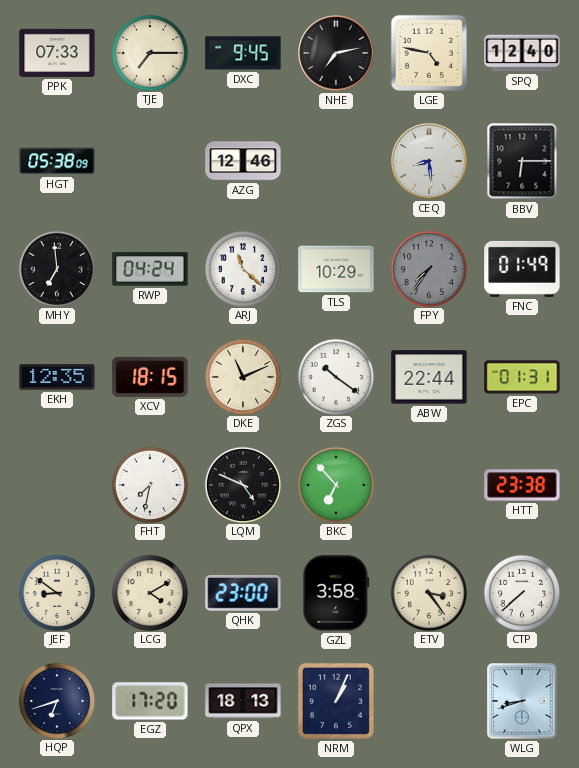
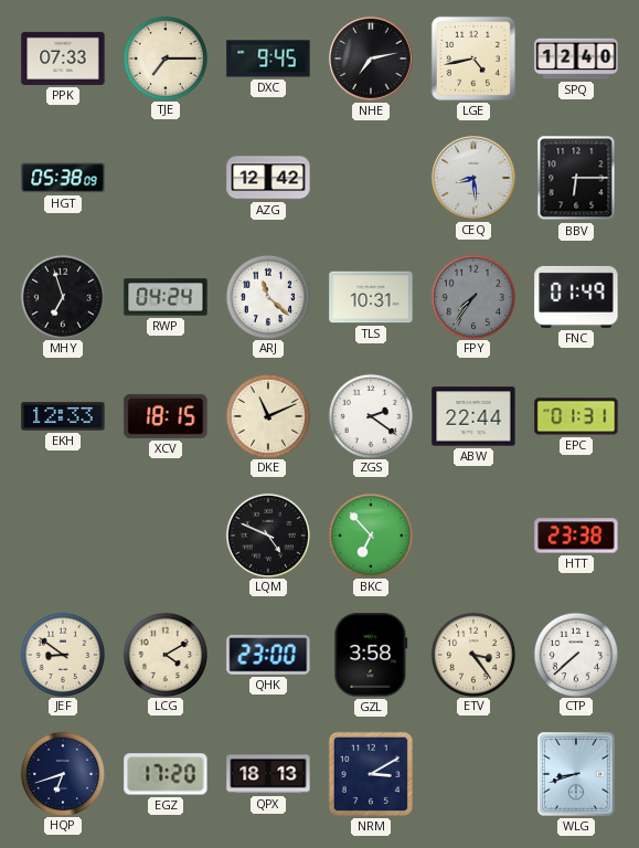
LGE: 4:47 -> 4:43 (473, 59)
AZG: 12:46 -> 12:42 (268, 178)
MHY: 6:59 -> 6:57 (62, 296)
TLS: 10:29 -> 10:31 (371, 297)
EKH: 12:35 -> 12:33 (63, 416)
ZGS: 10:21 -> 2:21 (370, 415)
FHT: 7:32 -> none (149, 484)
NRM: 1:04 -> 3:10 (371, 774)
